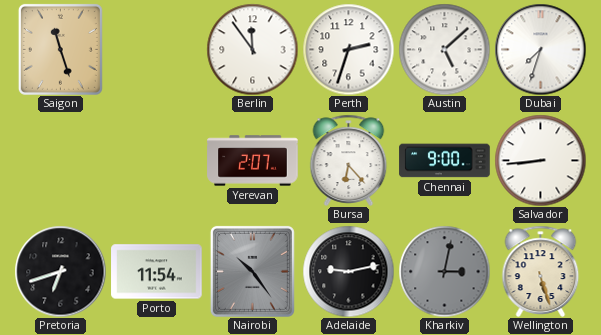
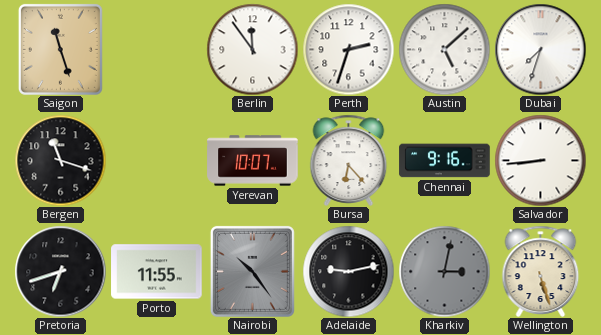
Bergen: none -> 11:18 (60, 160)
Yerevan: 2:07 -> 10:07 (253, 161)
Chennai: 9:00 -> 9:16 (445, 161)
Porto: 11:54 -> 11:55 (157, 272)
